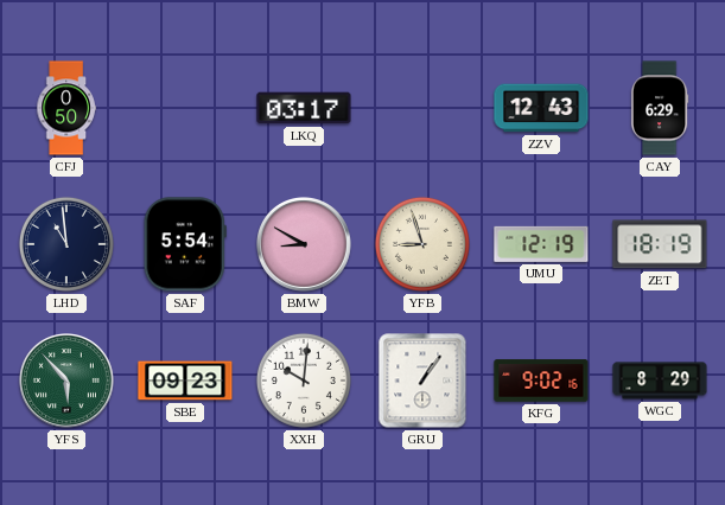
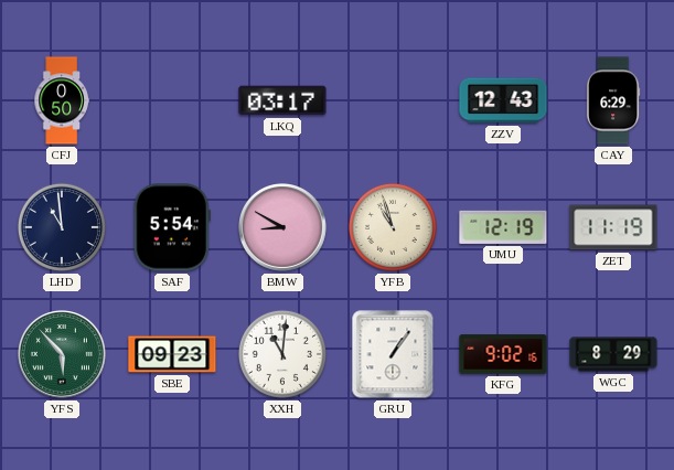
YFB: 8:57 -> 10:57 (393, 227)
ZET: 18:19 -> 11:19 (613, 227)
XXH: 10:01 -> 11:01 (282, 354)
